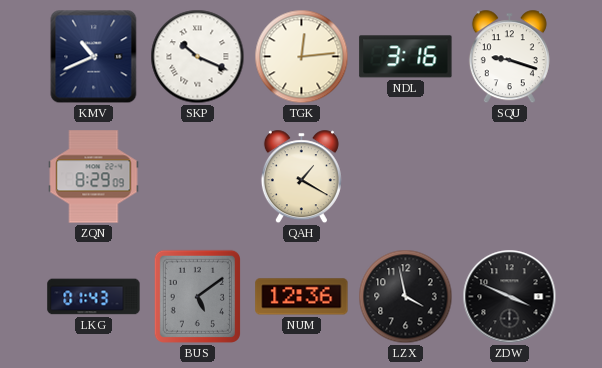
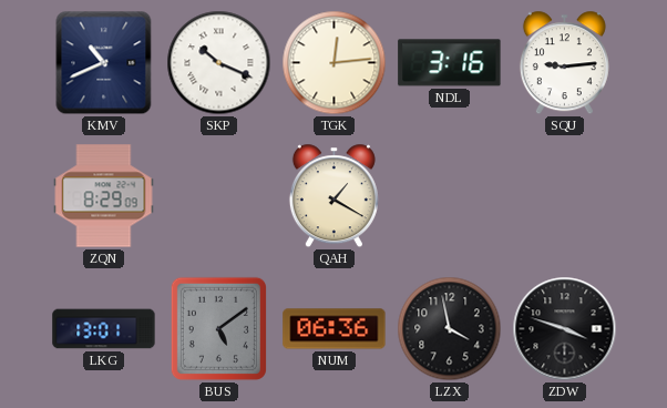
SQU: 9:18 -> 9:14 (564, 63)
LKG: 01:43 -> 13:01 (104, 329)
NUM: 12:36 -> 06:36 (335, 329)
ZDW: 3:49 -> 3:48 (565, 329)
